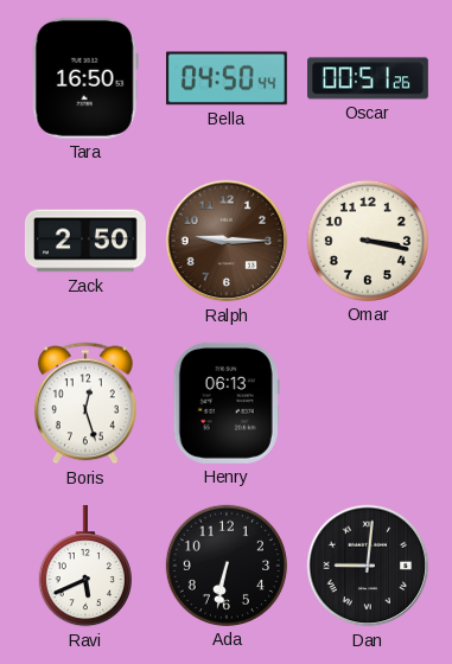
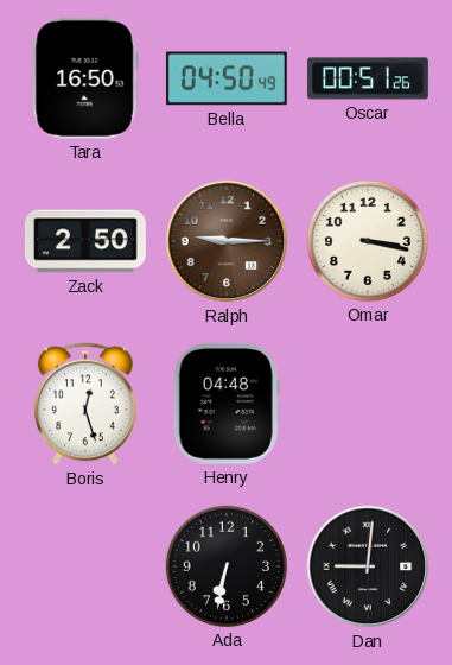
Bella: 04:50:44 -> 04:50:49 (227, 78)
Henry: 06:13 -> 04:48 (227, 404)
Ravi: 5:41 -> none (85, 566)
